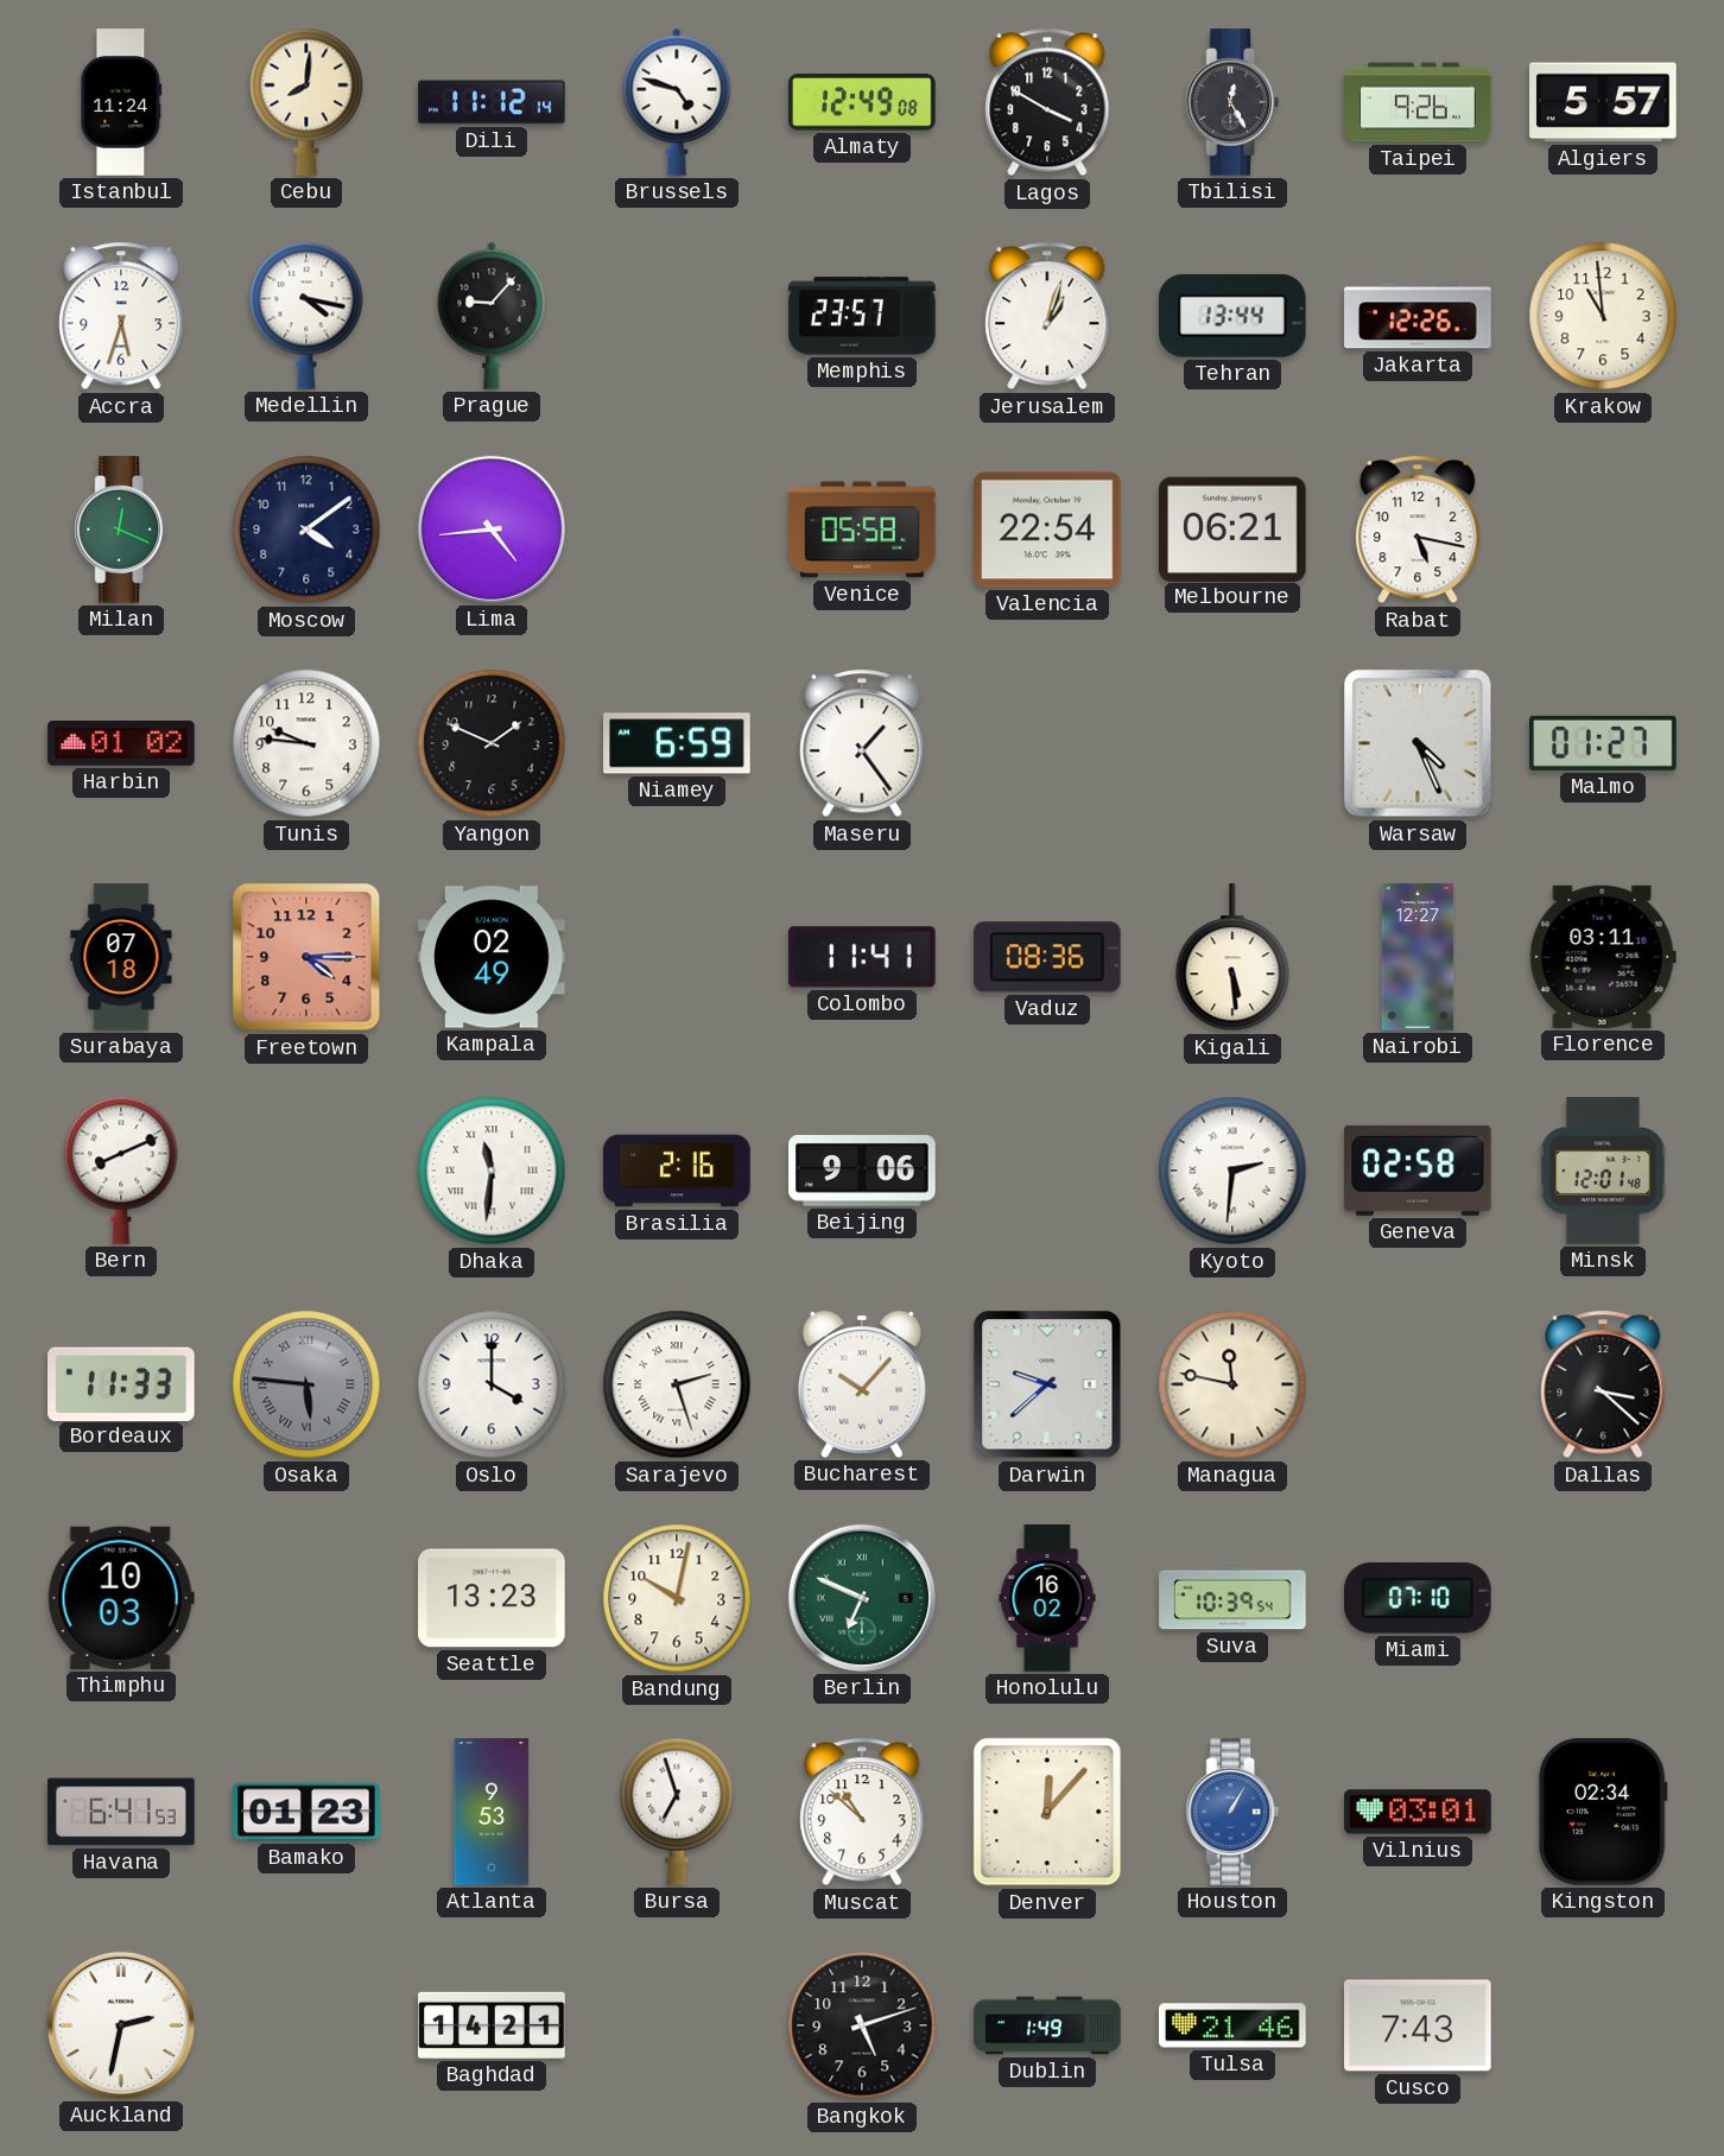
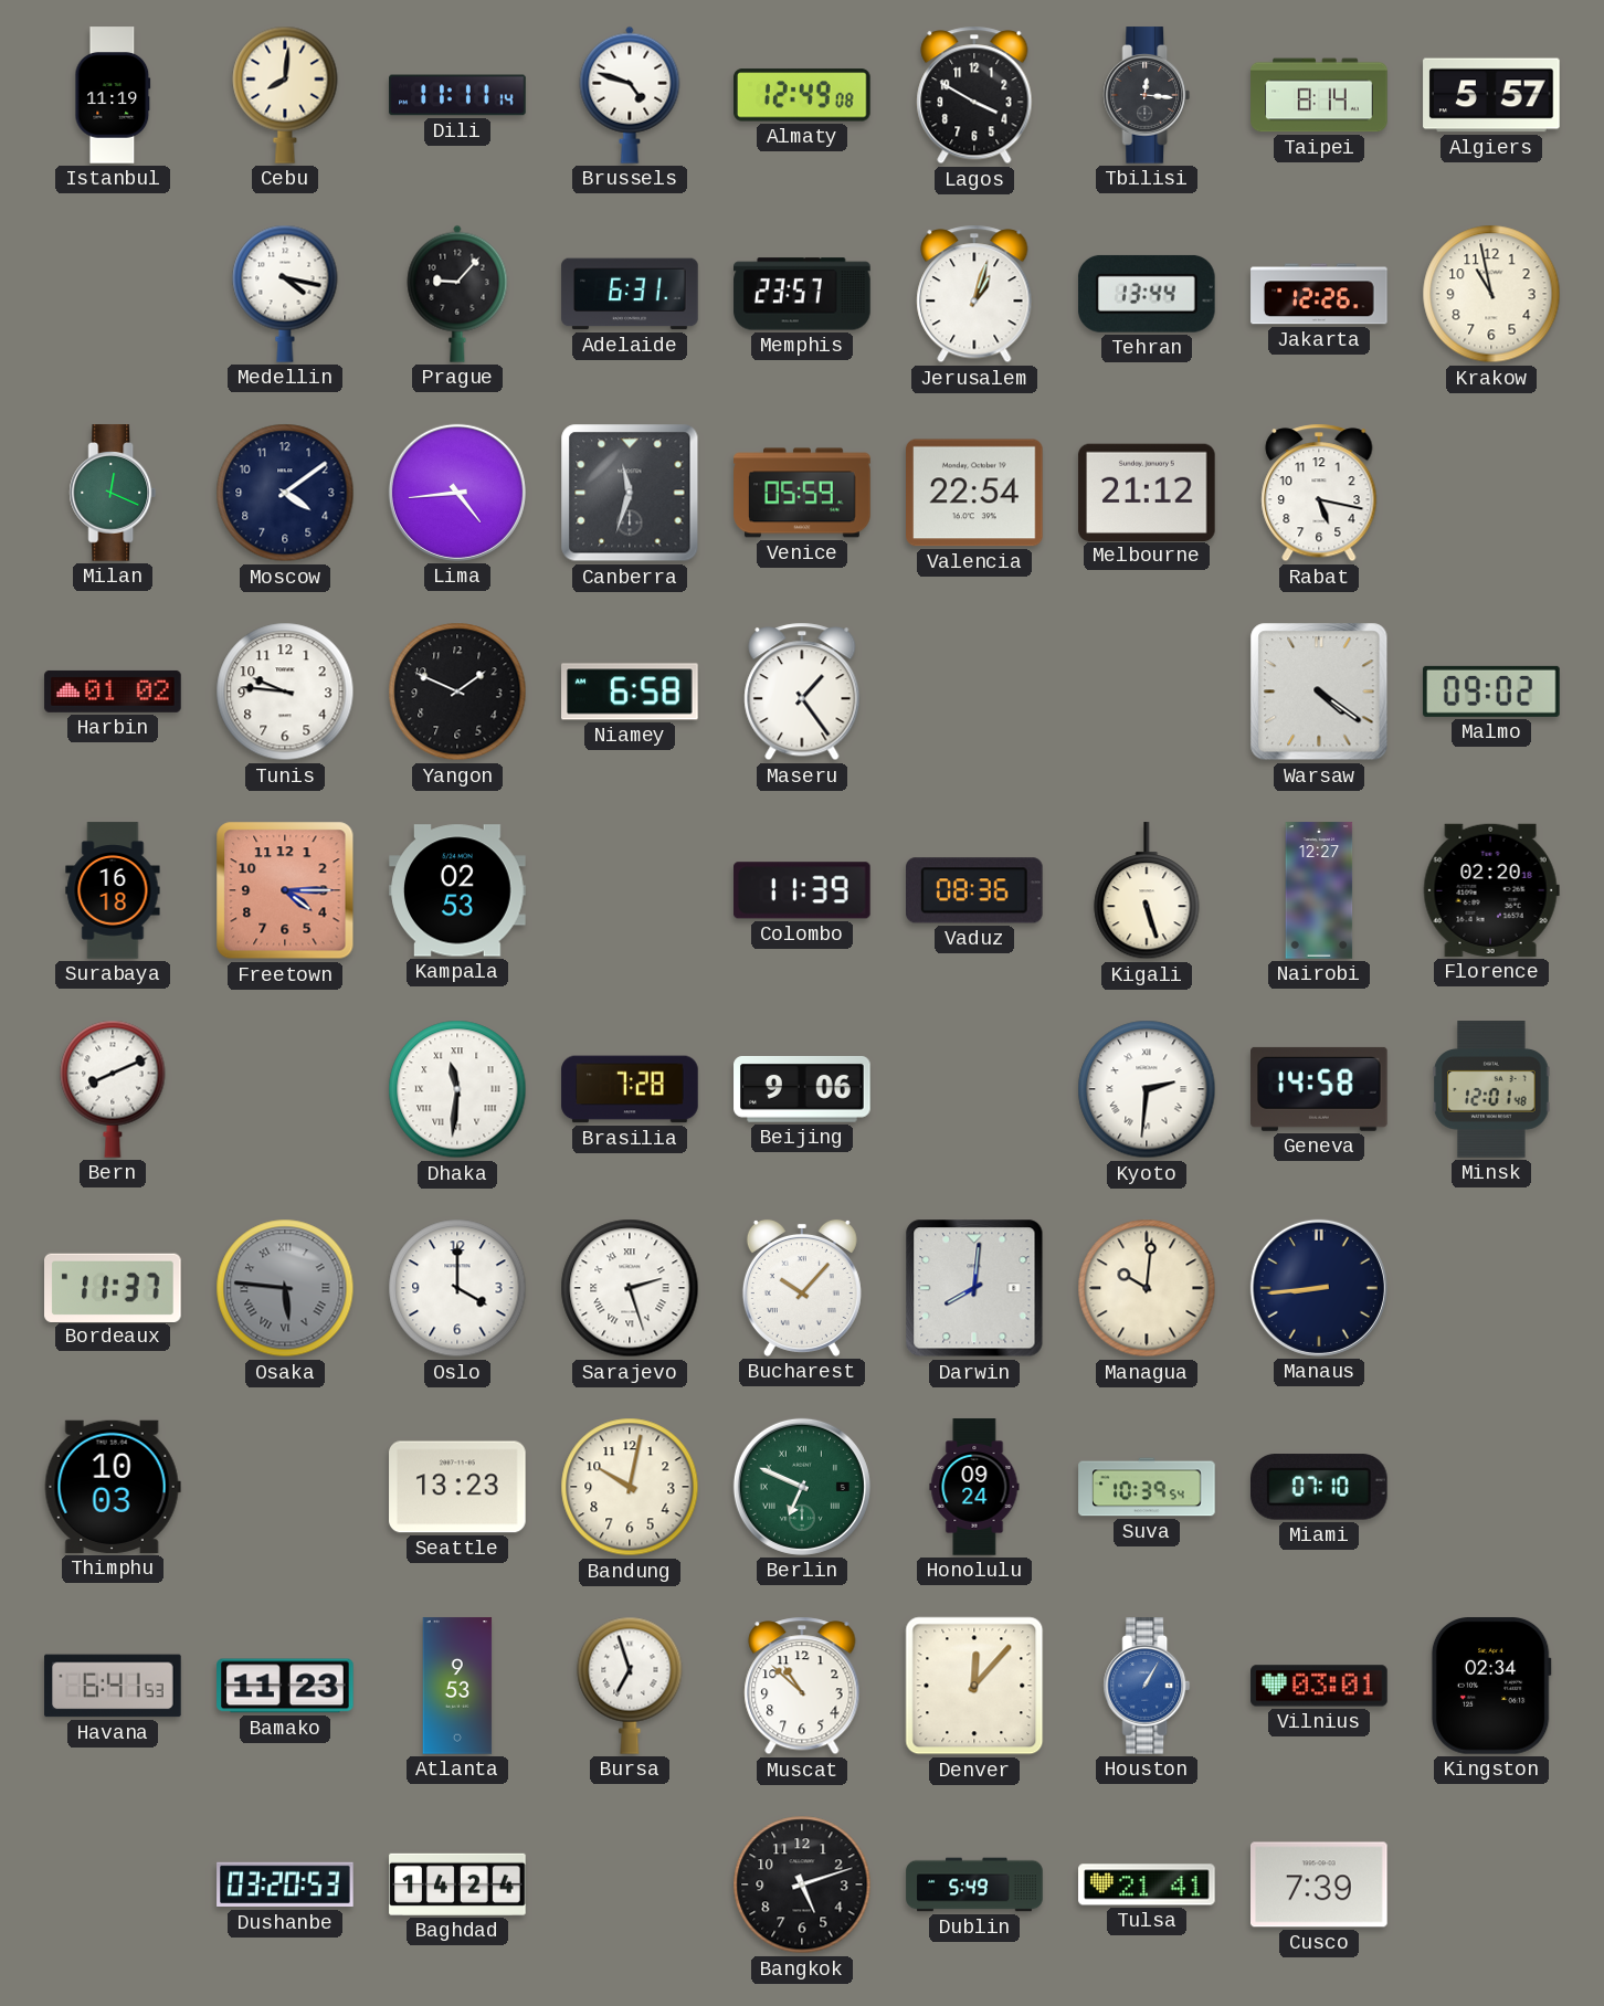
Istanbul: 11:24 -> 11:19 (113, 95)
Dili: 11:12 -> 11:11 (457, 95)
Tbilisi: 12:25 -> 12:16 (1147, 95)
Taipei: 9:26 -> 8:14 (1319, 95)
Accra: 5:33 -> none (121, 316)
Adelaide: none -> 6:31 (630, 294)
Krakow: 10:59 -> 10:58 (1491, 294)
Canberra: none -> 11:33 (630, 493)
Venice: 05:58 -> 05:59 (802, 493)
Melbourne: 06:21 -> 21:12 (1147, 492)
Niamey: 6:59 -> 6:58 (630, 691)
Warsaw: 4:26 -> 4:21 (1319, 691)
Malmo: 01:27 -> 09:02 (1491, 691)
Surabaya: 07:18 -> 16:18 (113, 890)
Kampala: 02:49 -> 02:53 (457, 890)
Colombo: 11:41 -> 11:39 (803, 890)
Kigali: 5:29 -> 5:27 (1147, 891)
Florence: 03:11 -> 02:20 (1491, 890)
Brasilia: 2:16 -> 7:28 (630, 1089)
Geneva: 02:58 -> 14:58 (1319, 1089)
Bordeaux: 11:33 -> 11:37 (113, 1287)
Darwin: 9:38 -> 8:01 (974, 1288)
Managua: 11:47 -> 10:01 (1147, 1288)
Manaus: none -> 8:44 (1319, 1288)
Dallas: 3:22 -> none (1603, 1384)
Honolulu: 16:02 -> 09:24 (974, 1487)
Bamako: 01:23 -> 11:23 (285, 1686)
Auckland: 2:32 -> none (121, 2025)
Dushanbe: none -> 03:20 (285, 1884)
Baghdad: 14:21 -> 14:24 (457, 1884)
Dublin: 1:49 -> 5:49 (974, 1884)
Tulsa: 21:46 -> 21:41 (1147, 1884)
Cusco: 7:43 -> 7:39 (1320, 1884)
